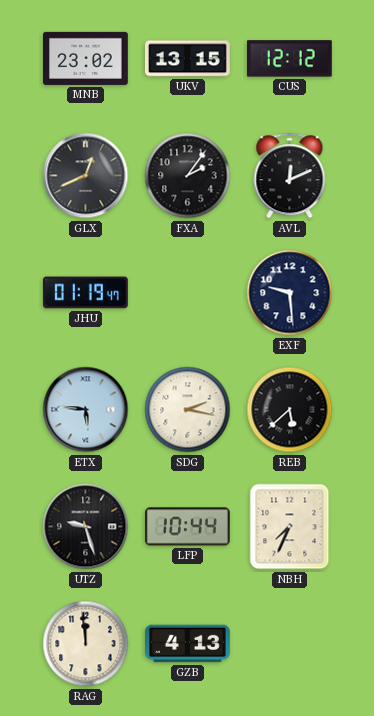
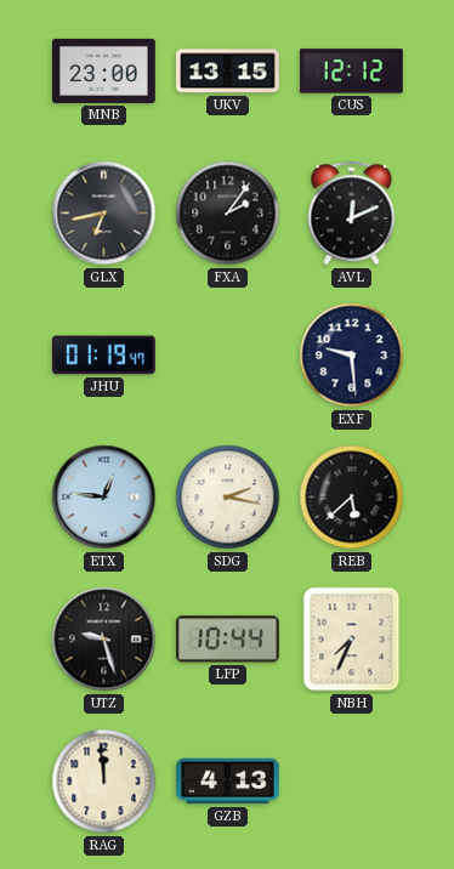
MNB: 23:02 -> 23:00 (104, 70)
GLX: 12:41 -> 6:43 (104, 214)
ETX: 5:46 -> 12:46 (104, 498)
